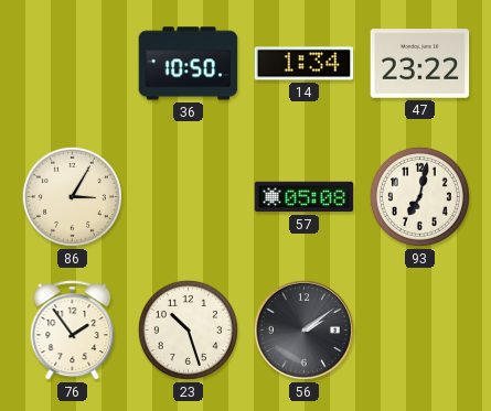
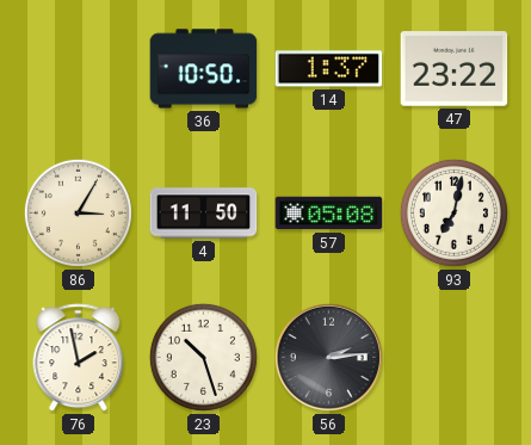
14: 1:34 -> 1:37 (329, 69)
4: none -> 11:50 (204, 214)
76: 1:54 -> 1:58 (79, 358)
56: 2:09 -> 2:14 (328, 357)
